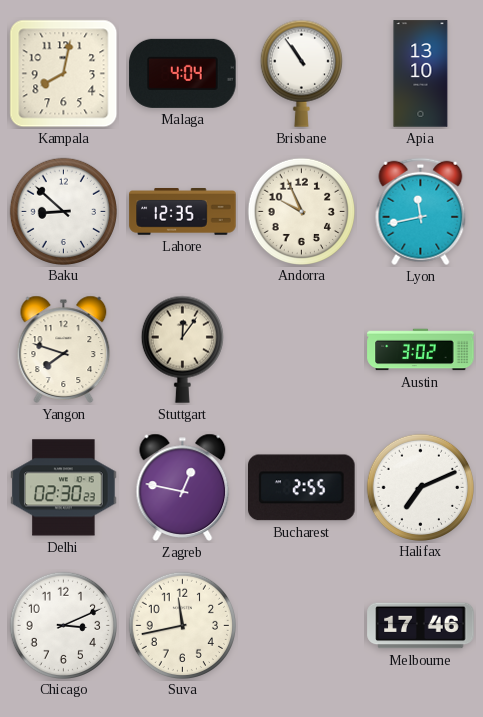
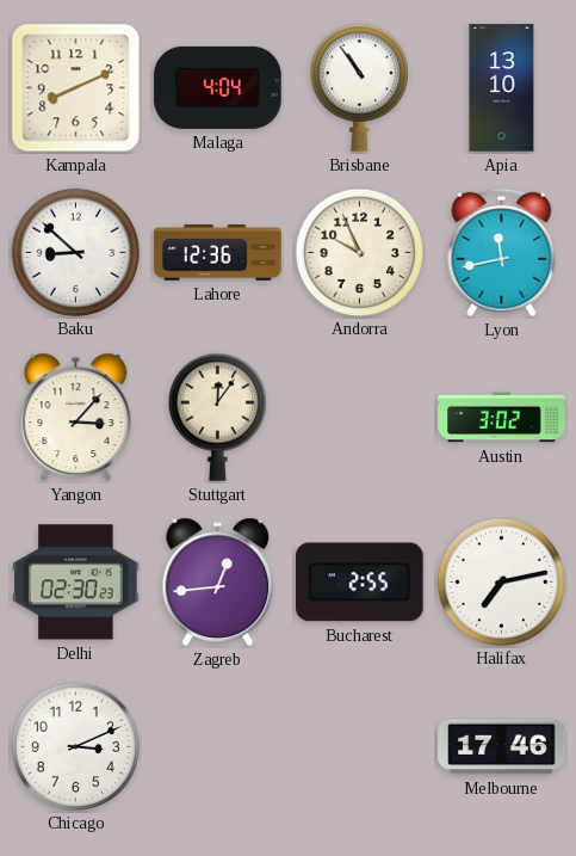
Kampala: 8:02 -> 8:11 (76, 88)
Lahore: 12:35 -> 12:36 (218, 253)
Yangon: 7:48 -> 3:07 (76, 417)
Zagreb: 12:47 -> 12:44 (218, 581)
Halifax: 7:11 -> 7:13 (501, 581)
Suva: 11:43 -> none (182, 625)
